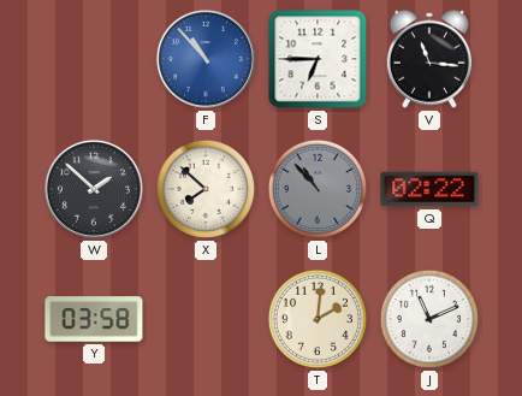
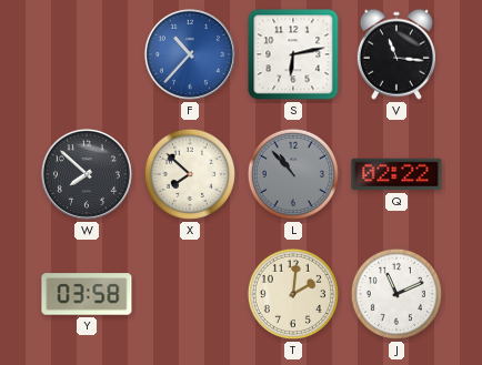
F: 10:53 -> 10:37 (190, 54)
S: 6:45 -> 6:13 (293, 54)
W: 1:52 -> 7:52 (87, 174)
